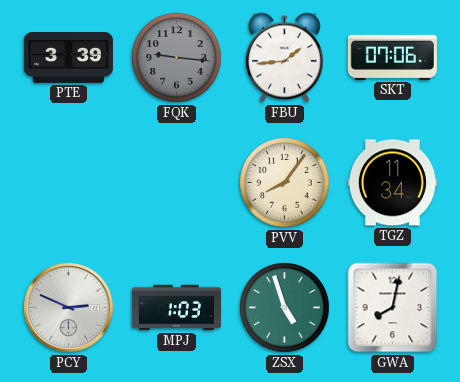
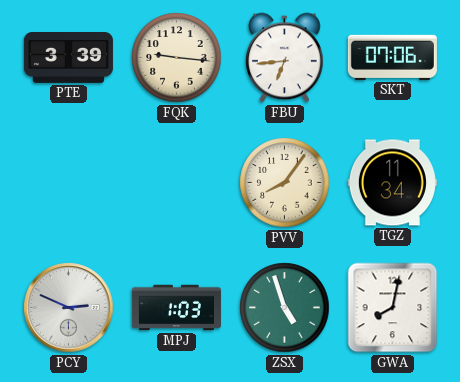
FQK dial: grey -> cream (177, 58)
FBU: 1:44 -> 6:44 (285, 58)
